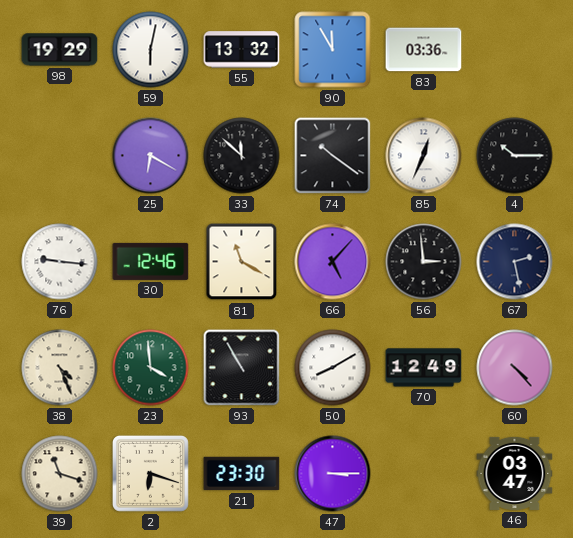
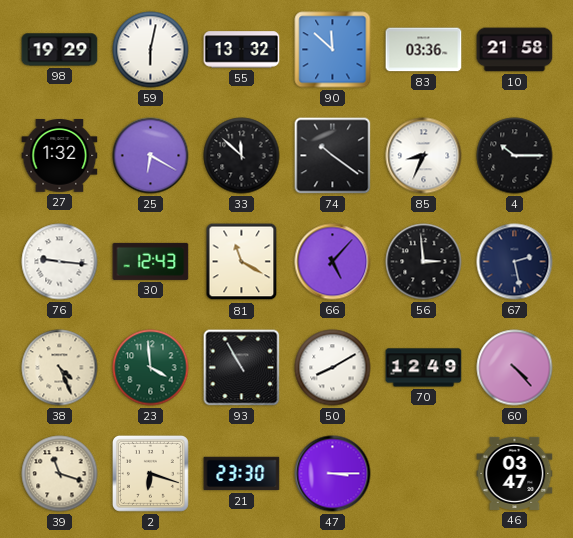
90: 11:55 -> 11:52 (333, 50)
10: none -> 21:58 (515, 50)
27: none -> 1:32 (60, 156)
85: 12:34 -> 8:34 (424, 156)
30: 12:46 -> 12:43 (151, 261)
